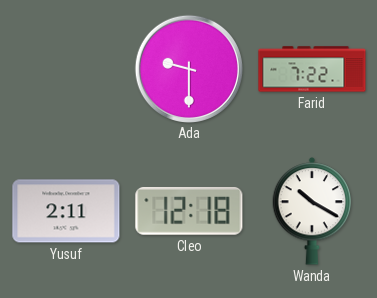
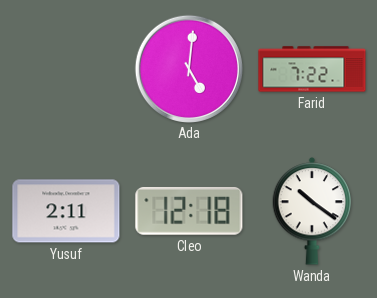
Ada: 9:30 -> 5:01 (188, 68)
Wanda: 10:20 -> 10:21 (312, 211)
